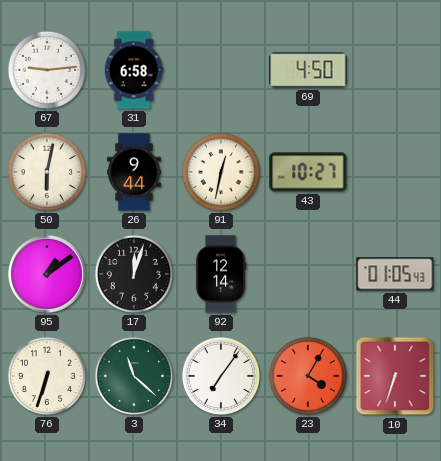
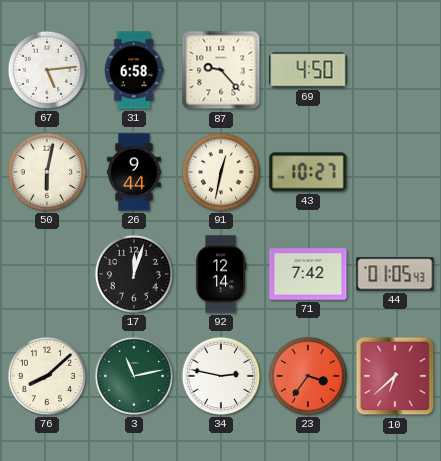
67: 9:14 -> 5:14 (47, 70)
87: none -> 9:23 (221, 70)
95: 1:09 -> none (48, 275)
71: none -> 7:42 (308, 274)
76: 6:33 -> 8:08 (47, 376)
3: 11:22 -> 11:13 (134, 376)
34: 7:06 -> 2:47 (221, 376)
23: 4:05 -> 3:36 (308, 376)
10: 6:33 -> 6:38 (395, 376)
